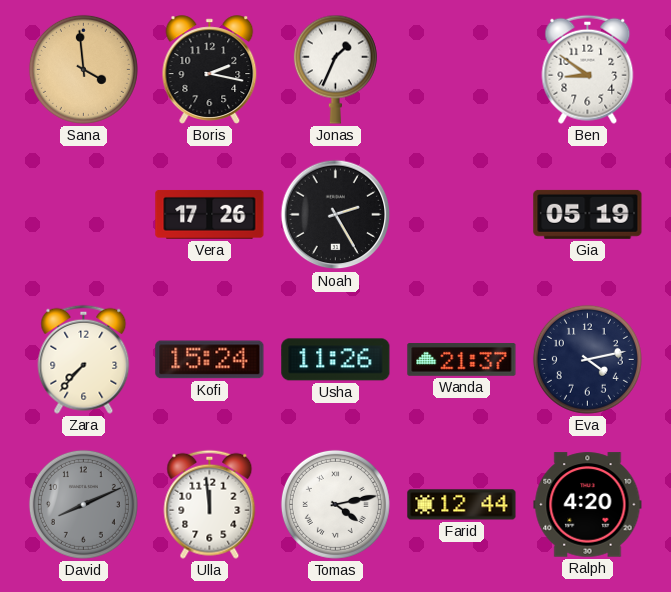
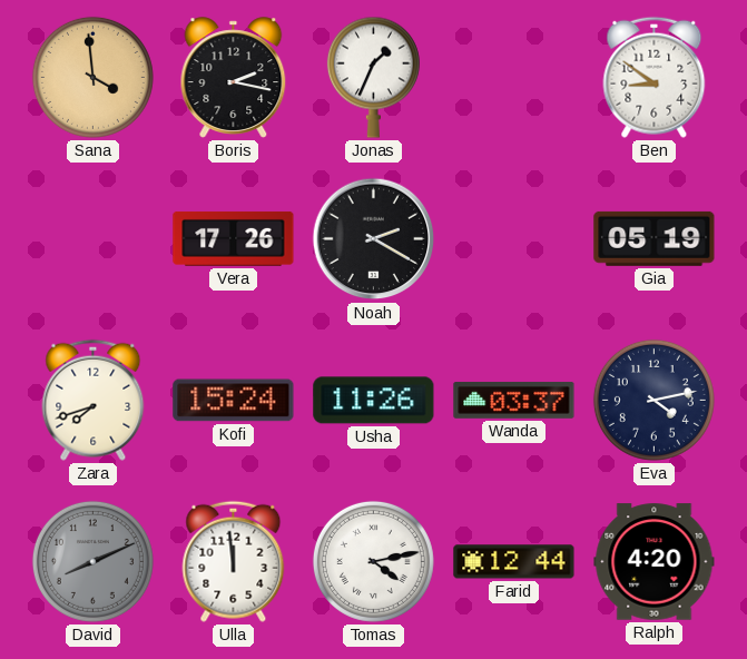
Noah: 2:25 -> 2:20 (374, 239)
Zara: 7:37 -> 7:42 (94, 400)
Wanda: 21:37 -> 03:37 (514, 401)
